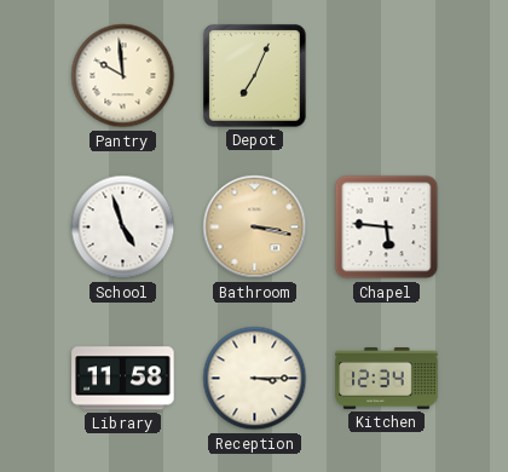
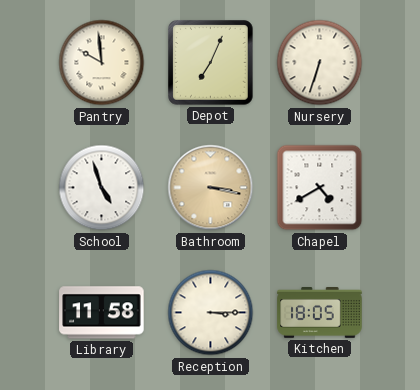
Nursery: none -> 6:33 (320, 63)
Chapel: 5:46 -> 4:40 (320, 188)
Kitchen: 12:34 -> 18:05 (320, 313)
